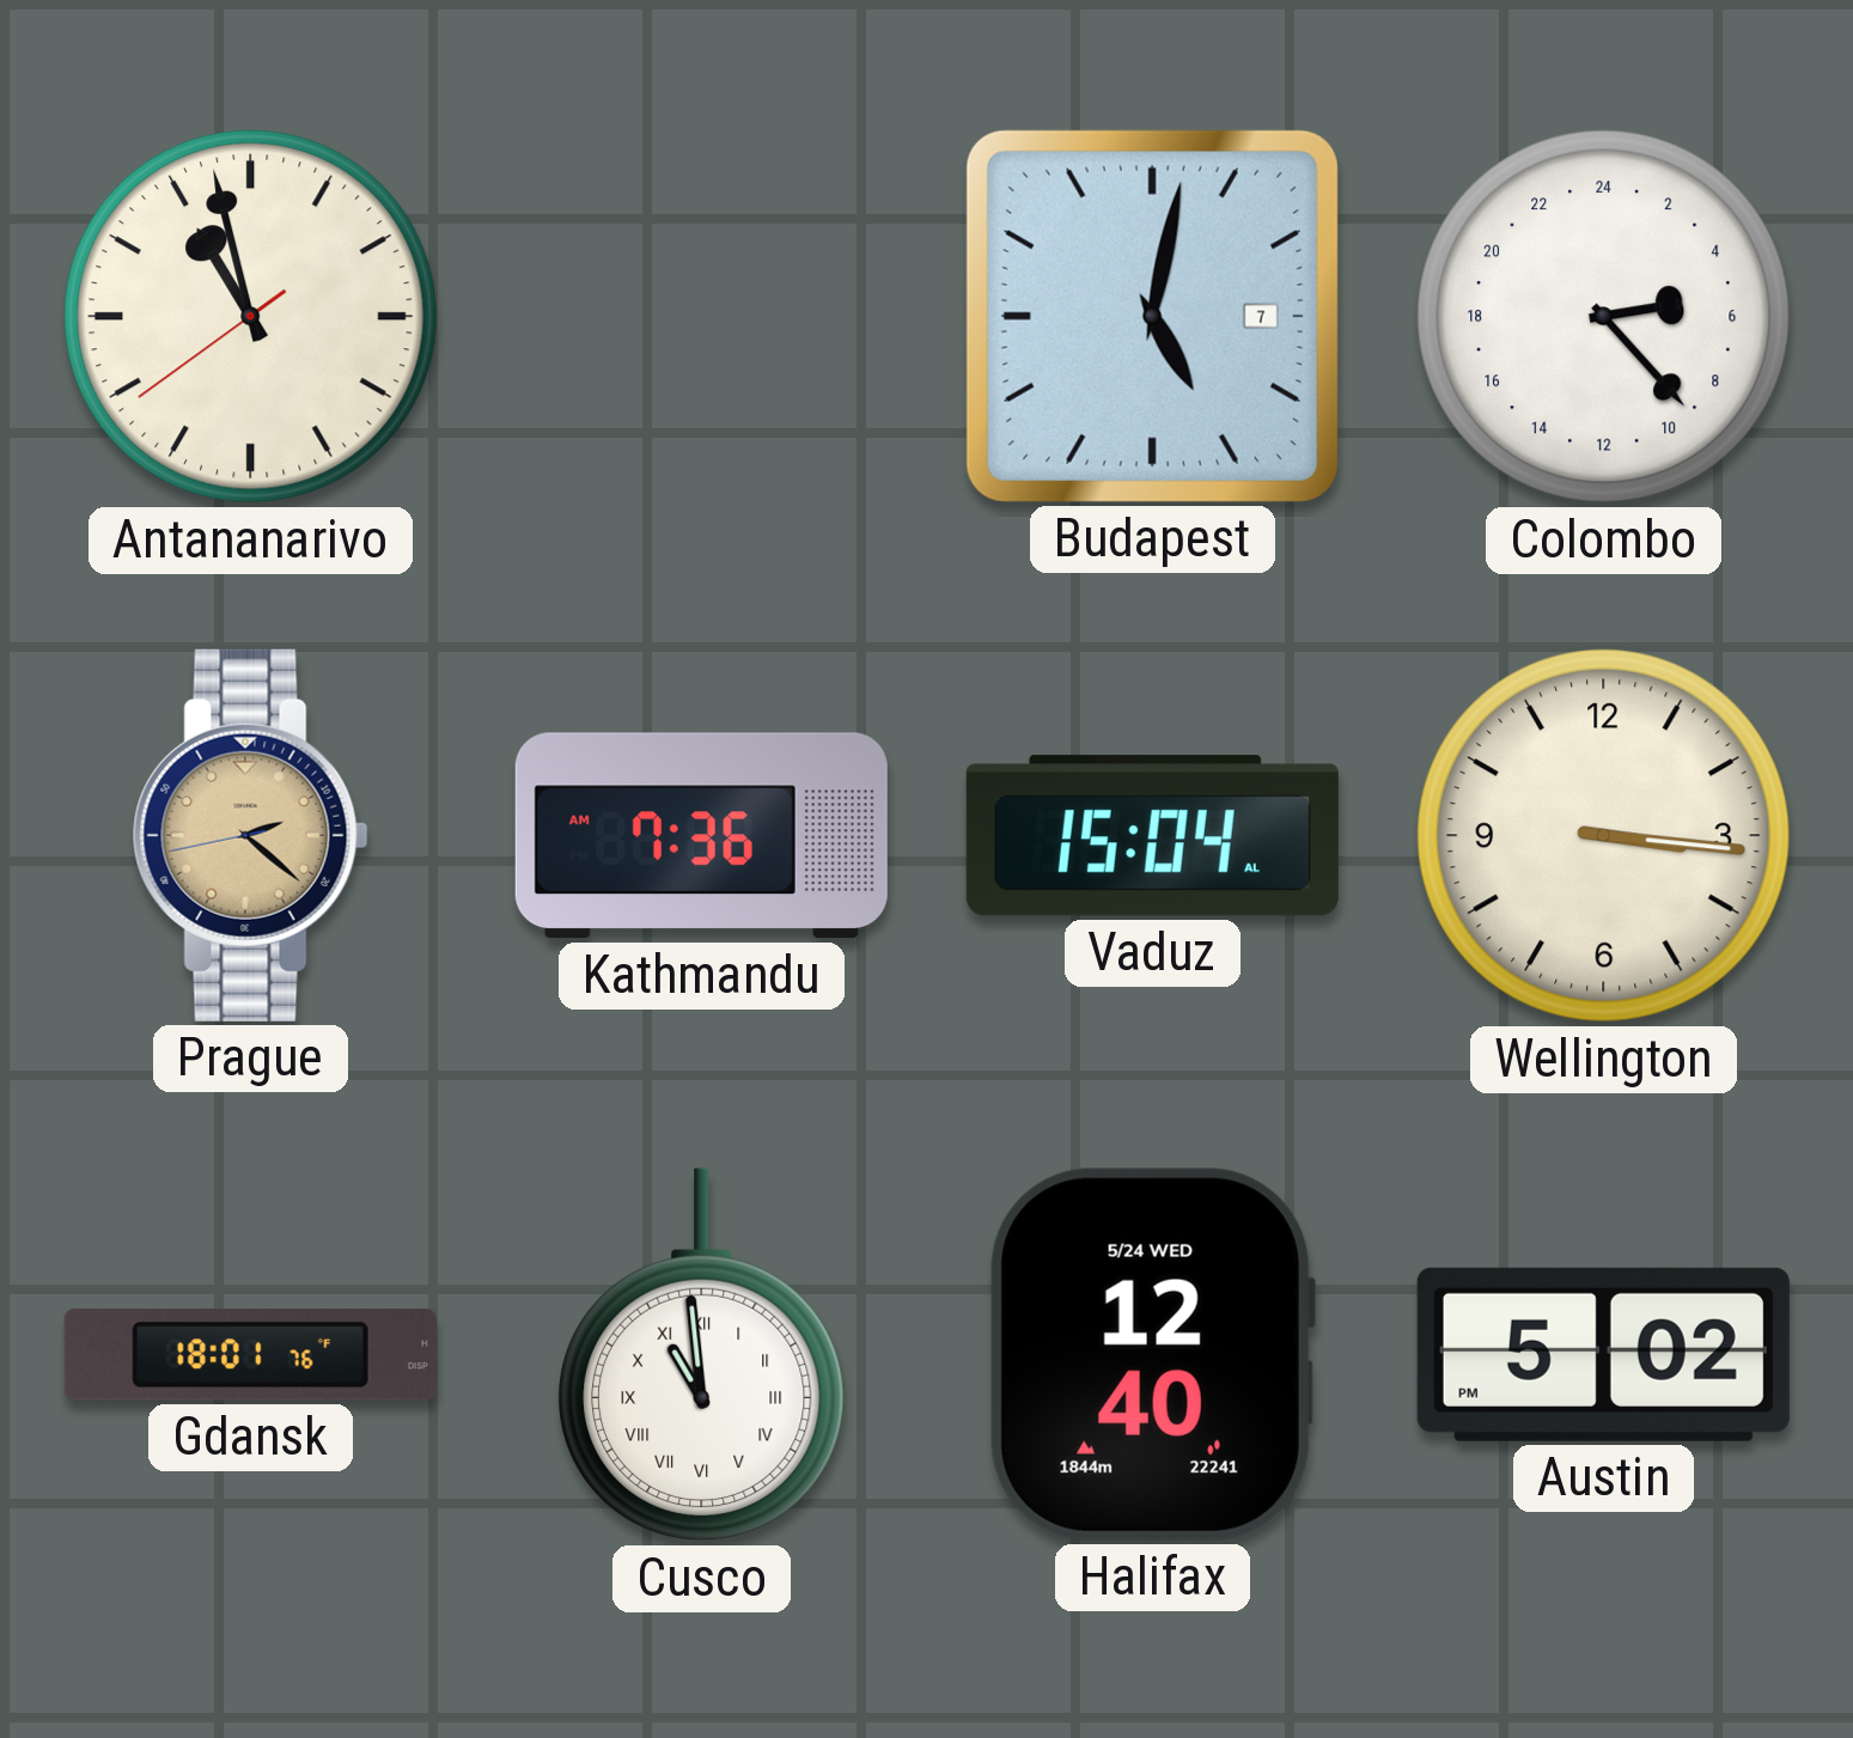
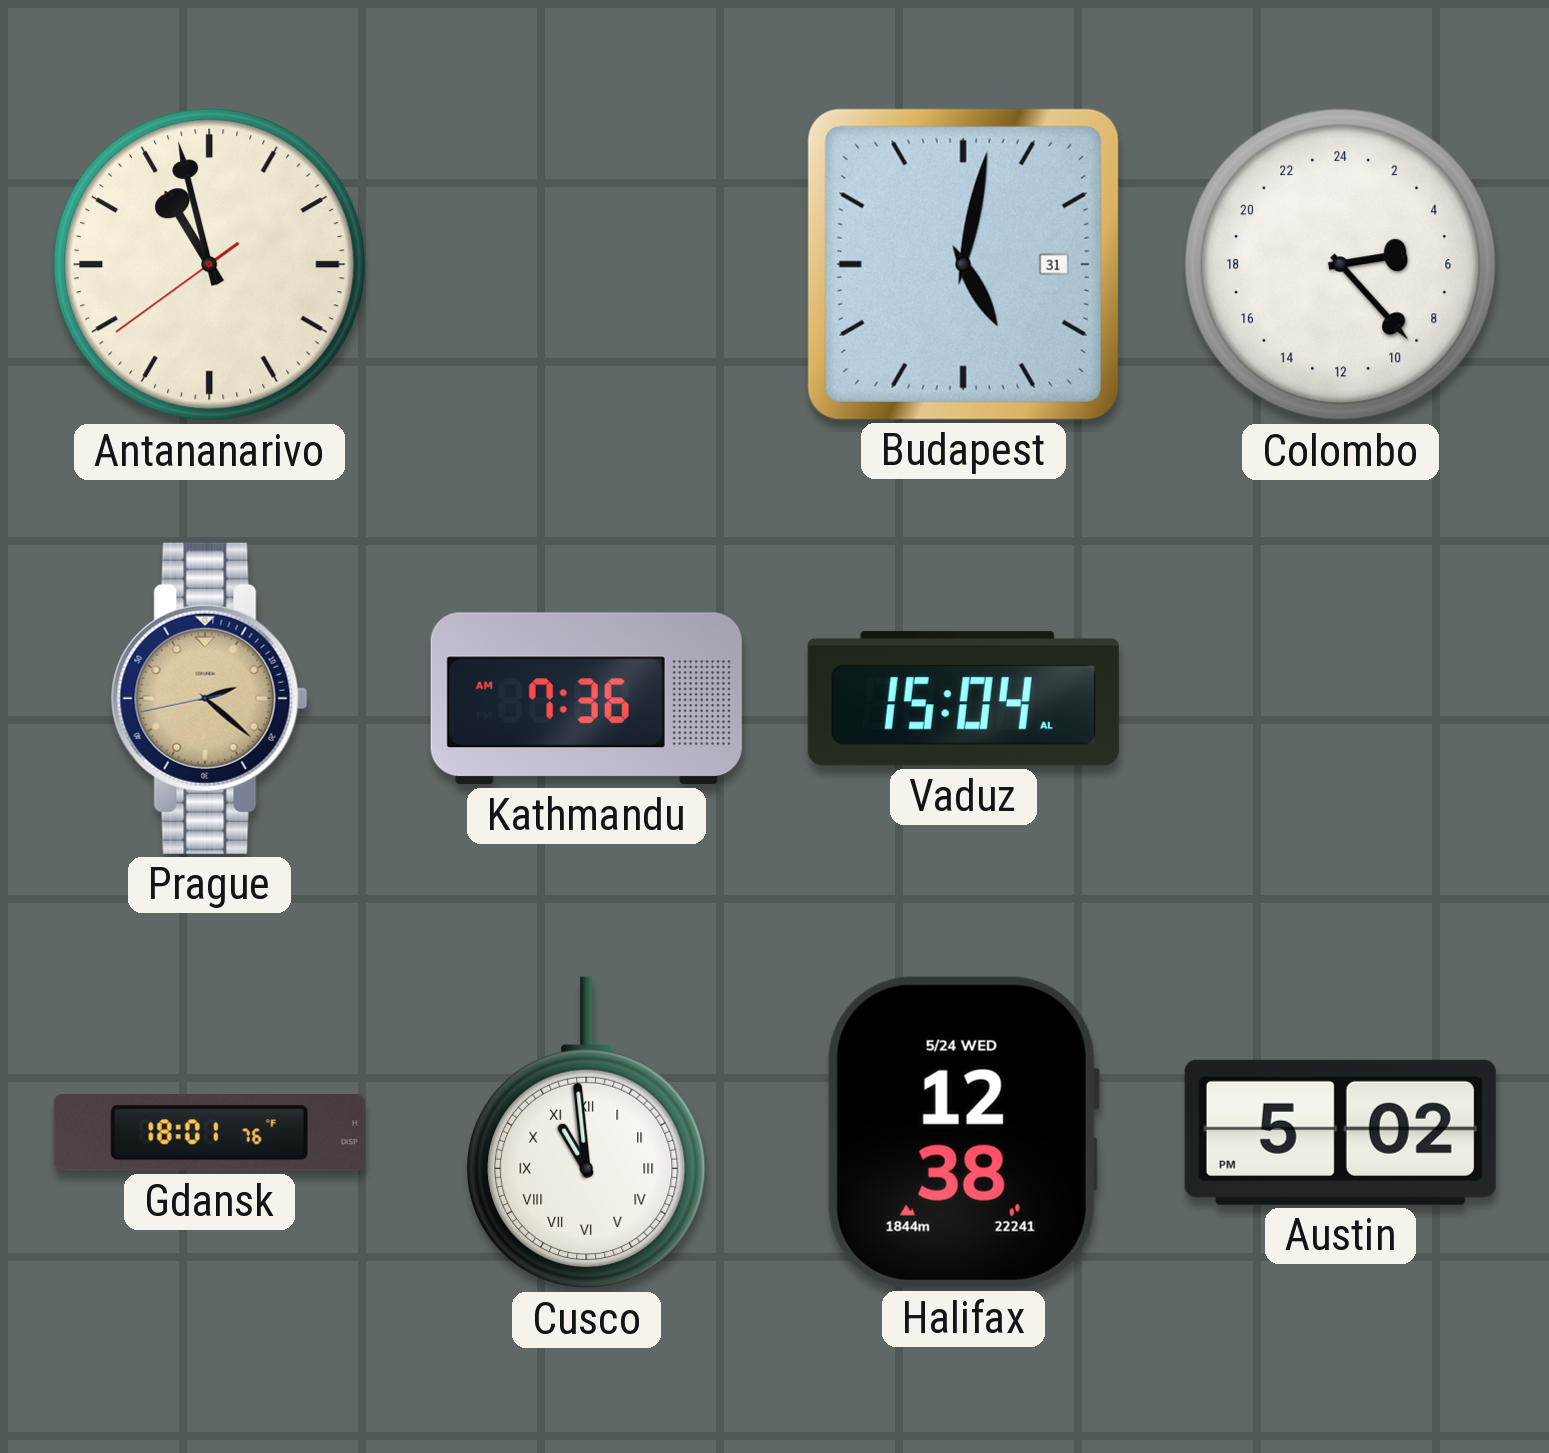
Budapest date: 7 -> 31 (963, 264)
Wellington: 3:16 -> none (1603, 835)
Halifax: 12:40 -> 12:38 (963, 1132)
